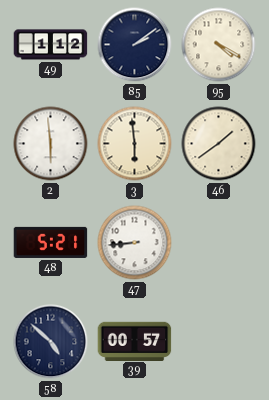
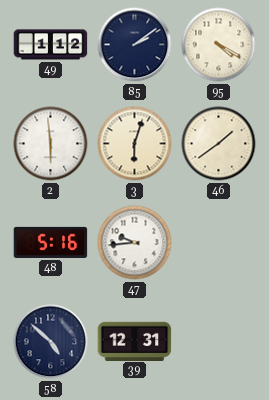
3: 5:59 -> 6:03 (135, 144)
48: 5:21 -> 5:16 (51, 242)
47: 8:44 -> 9:44 (135, 243)
39: 00:57 -> 12:31 (135, 341)
